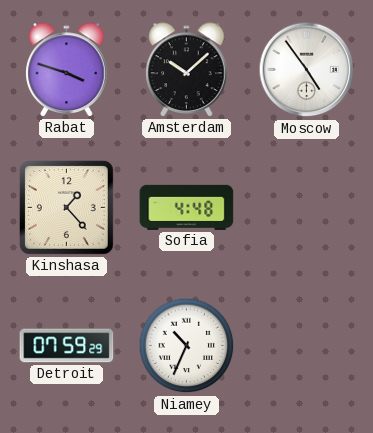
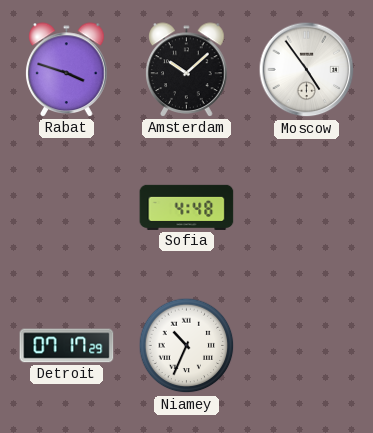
Kinshasa: 1:23 -> none (66, 207)
Detroit: 07:59 -> 07:17 (67, 346)
